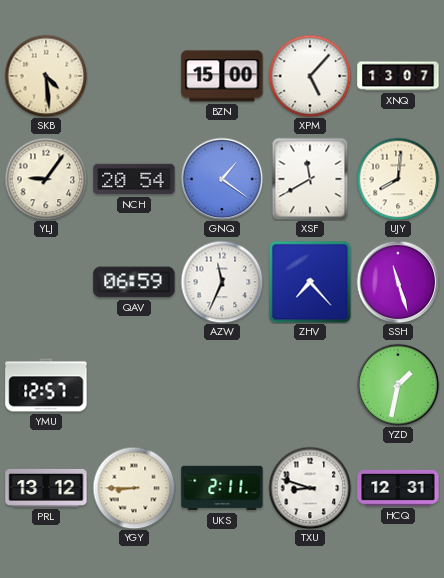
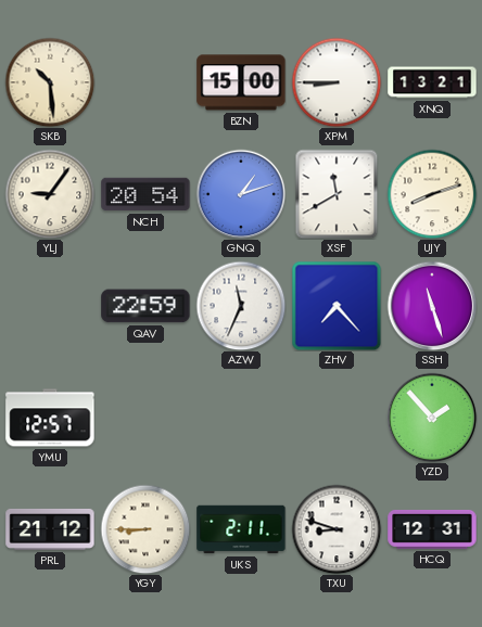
SKB: 4:29 -> 10:29 (50, 82)
XPM: 5:07 -> 8:45 (337, 82)
XNQ: 13:07 -> 13:21 (432, 82)
GNQ: 1:21 -> 1:12 (241, 194)
UJY: 8:01 -> 8:12 (432, 194)
QAV: 06:59 -> 22:59 (145, 306)
YZD: 1:32 -> 1:53 (432, 418)
PRL: 13:12 -> 21:12 (50, 529)
